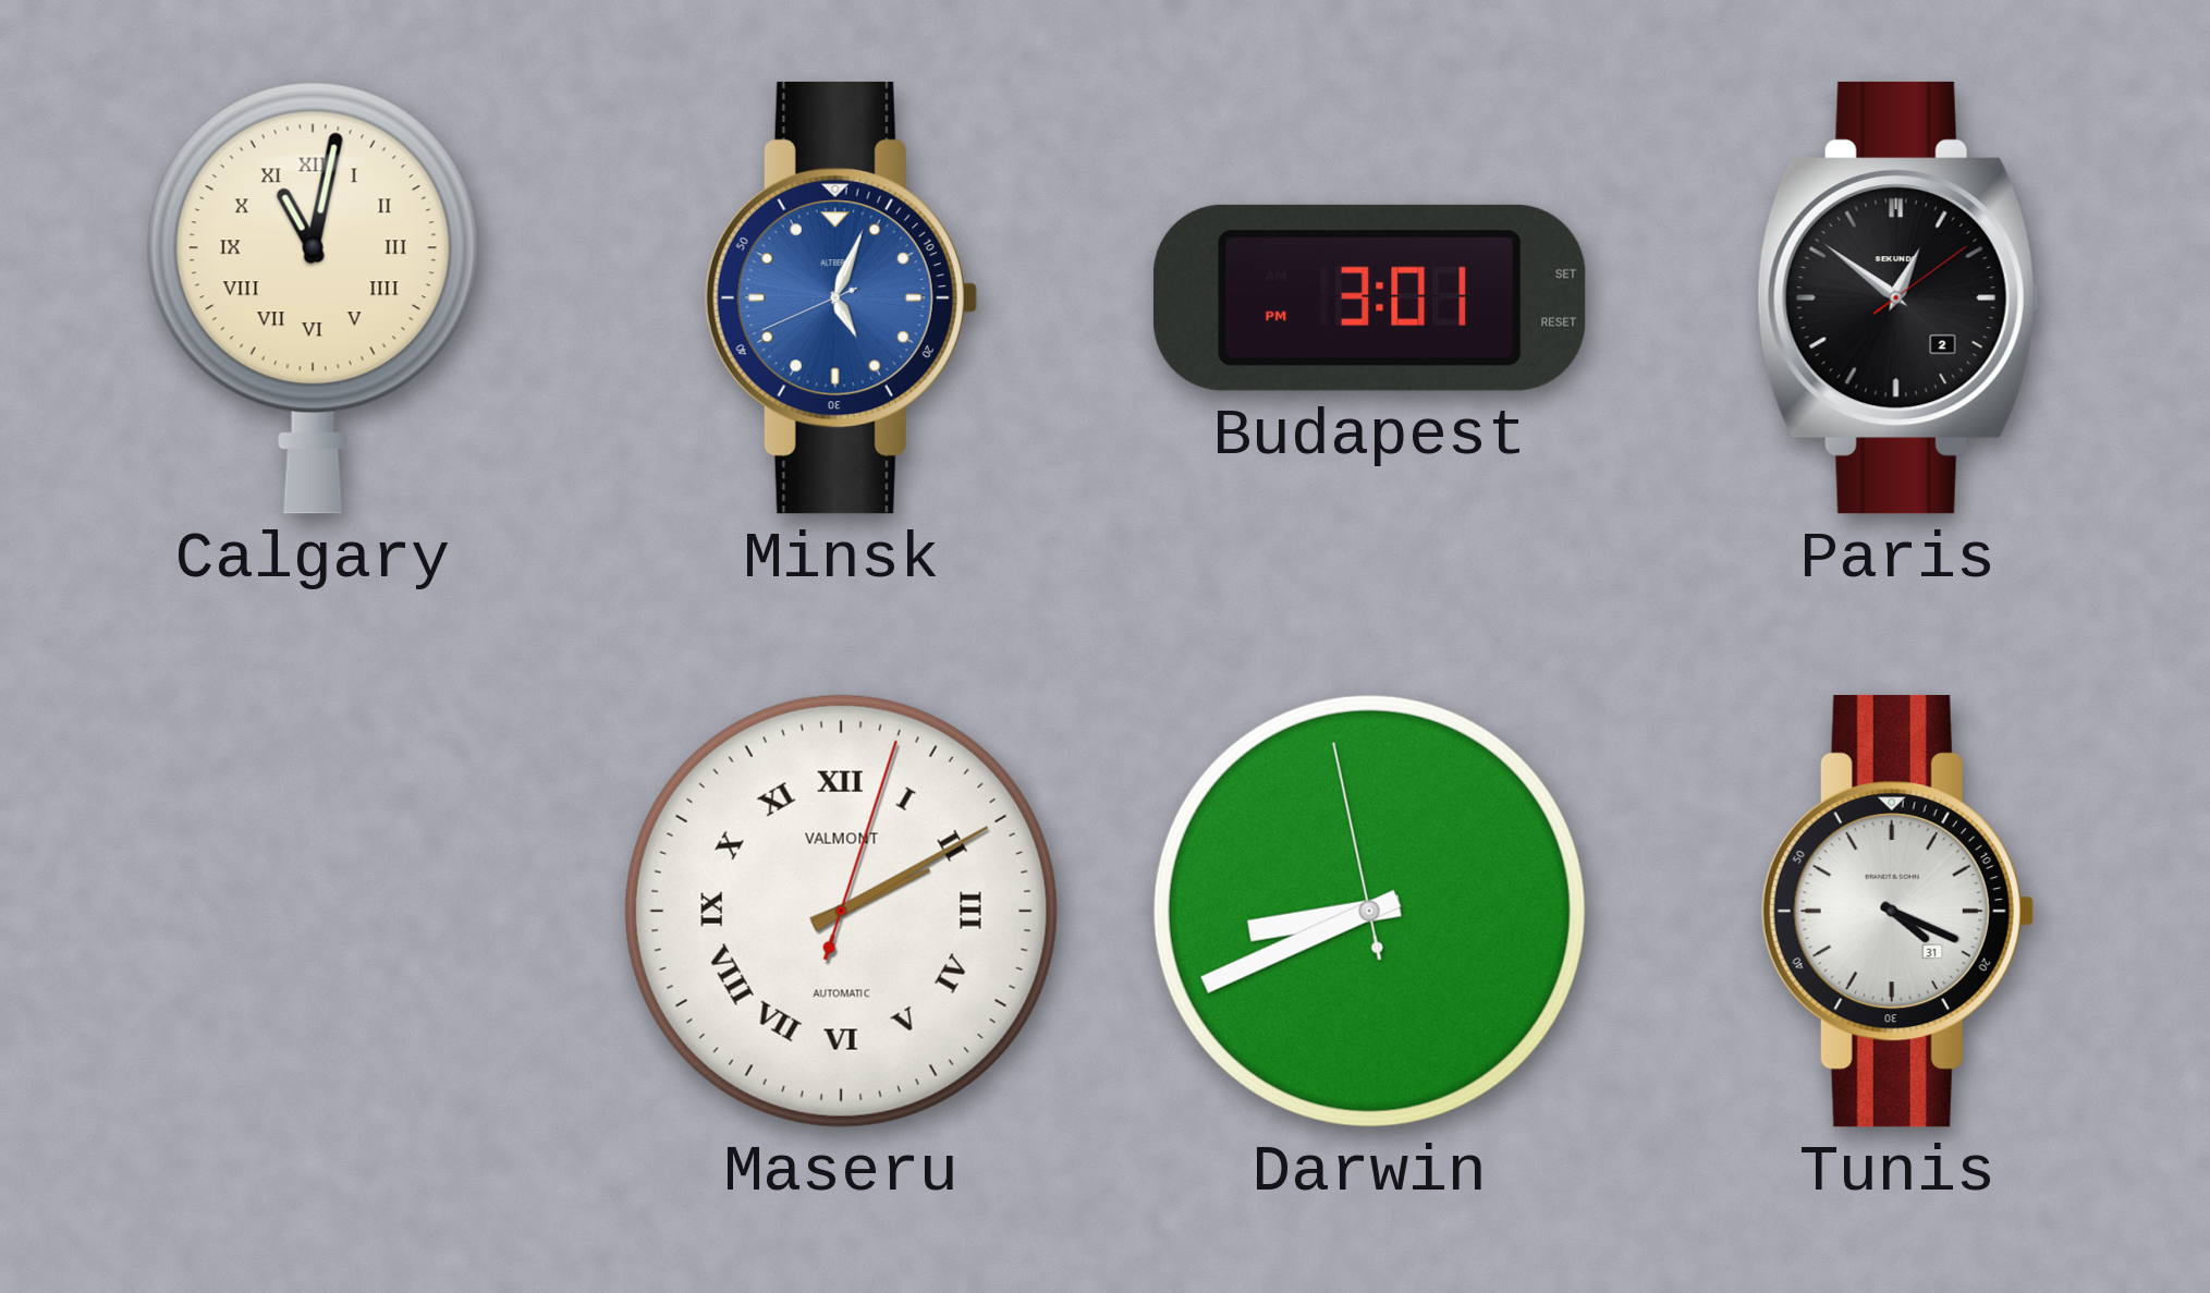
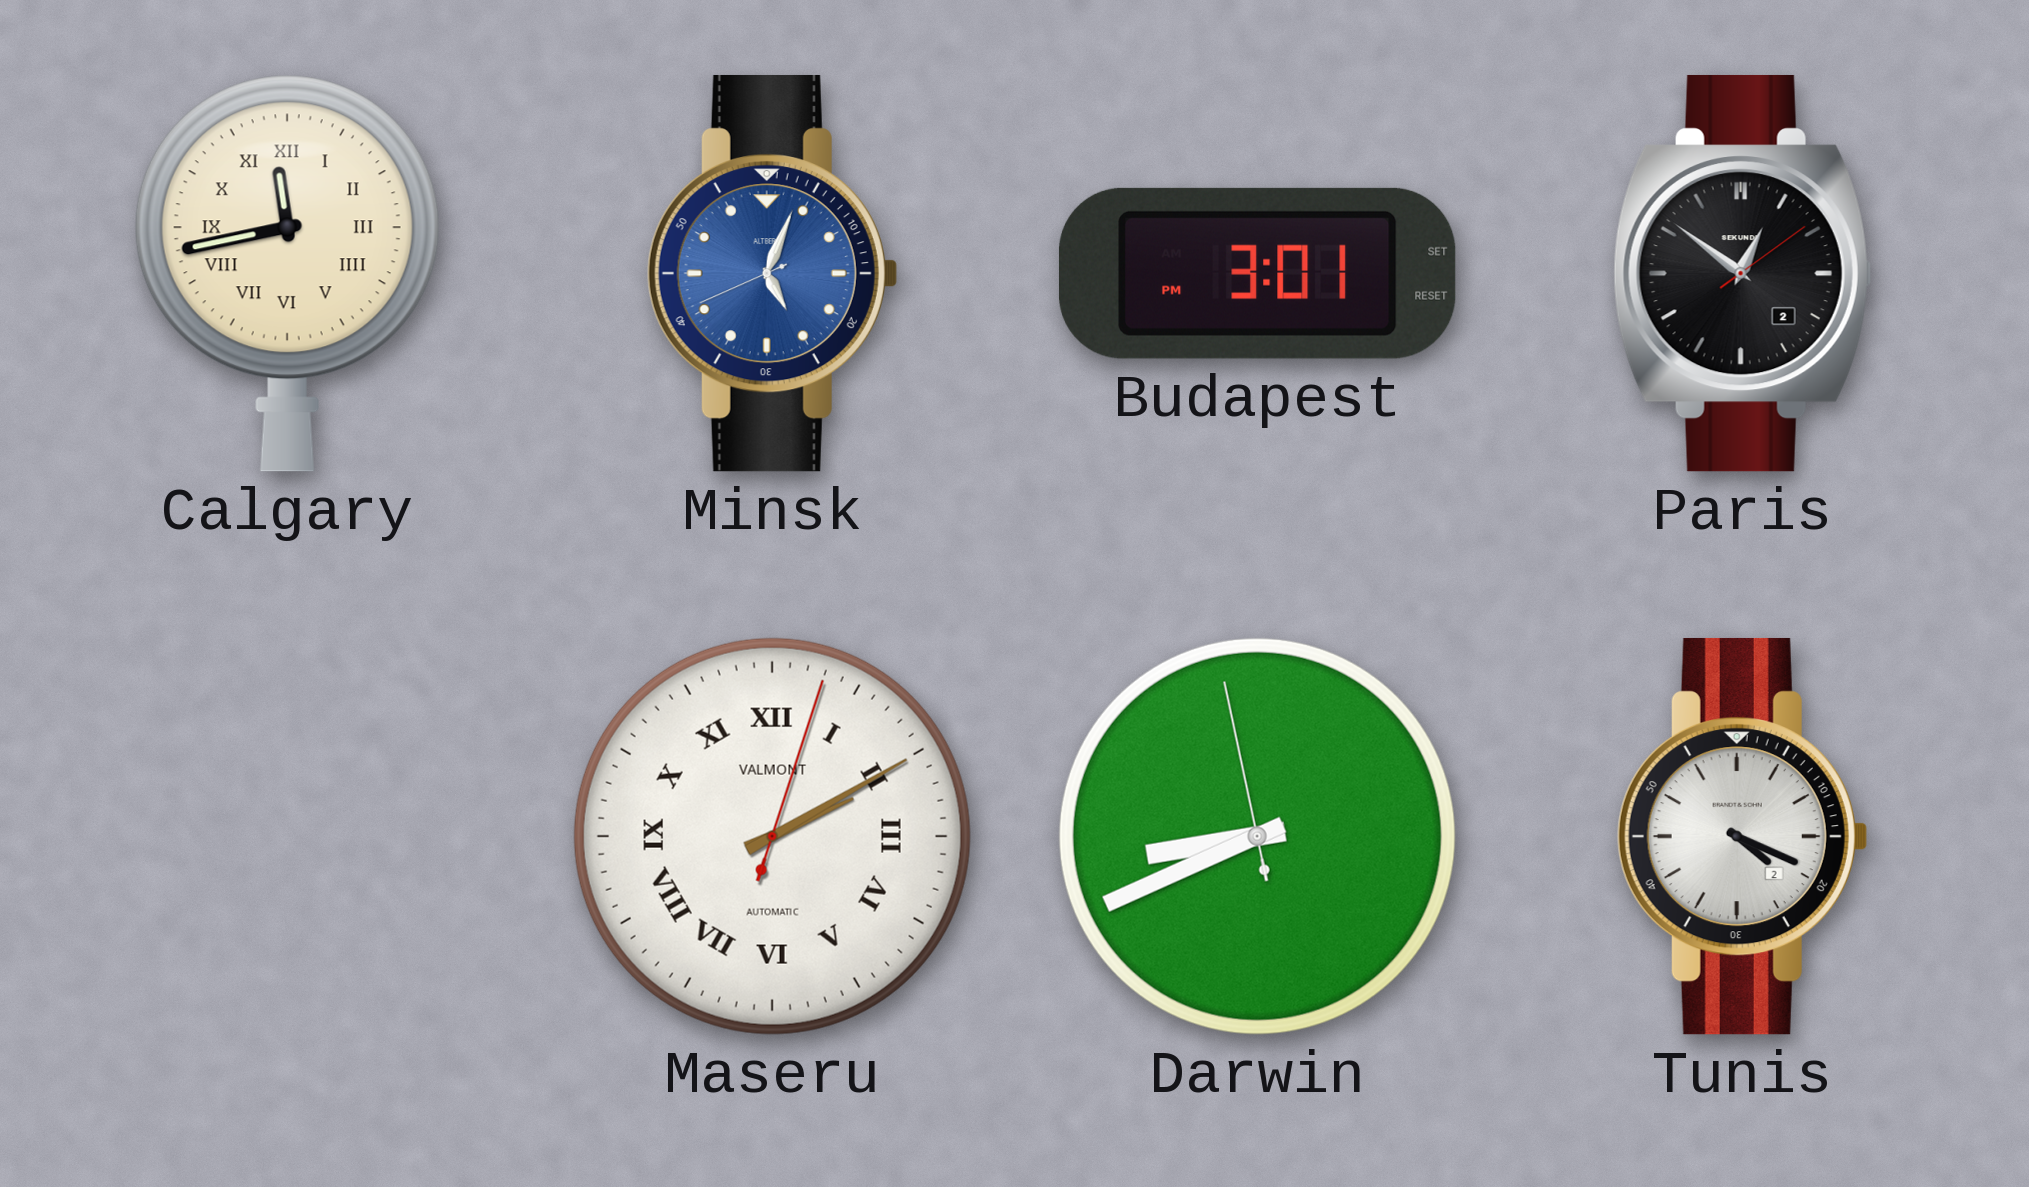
Calgary: 11:02 -> 11:43 (287, 273)
Tunis date: 31 -> 2 (1742, 836)
